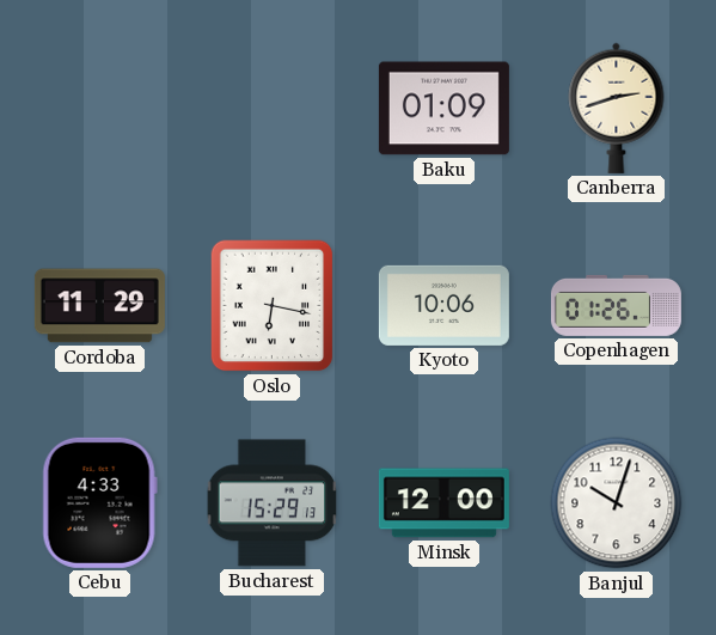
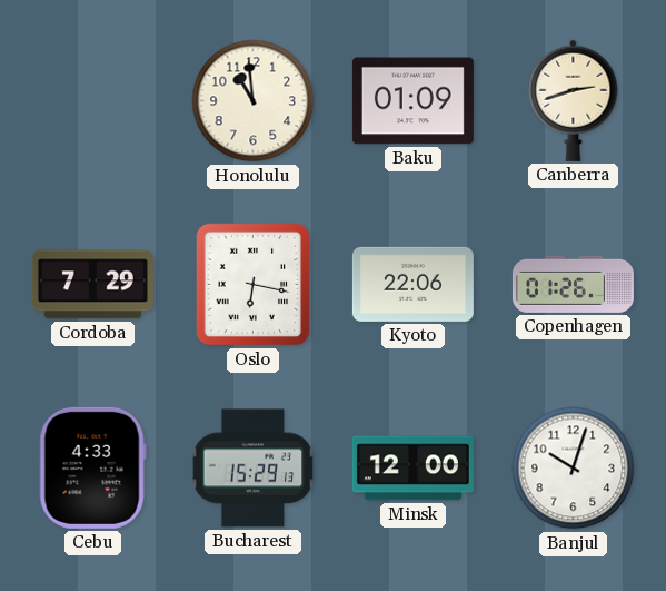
Honolulu: none -> 10:59 (254, 101)
Cordoba: 11:29 -> 7:29 (92, 285)
Kyoto: 10:06 -> 22:06 (412, 284)
